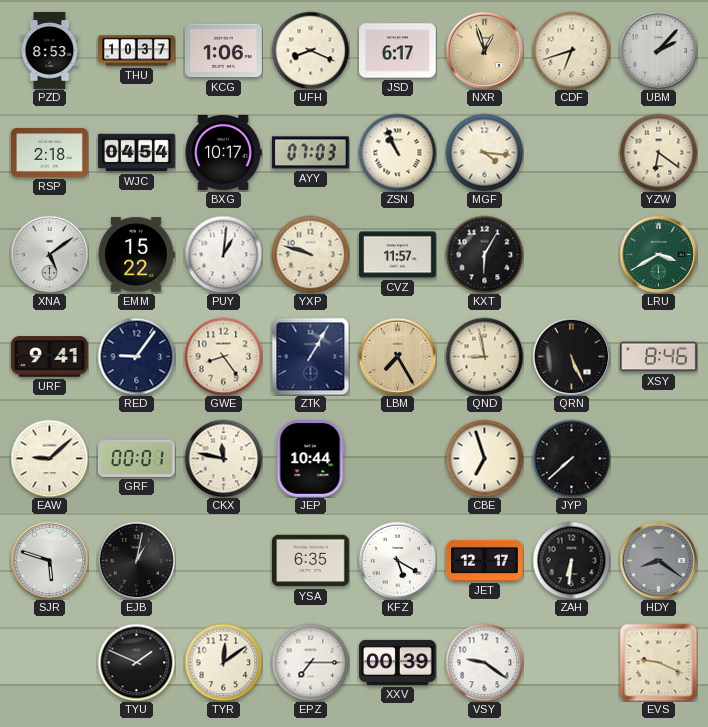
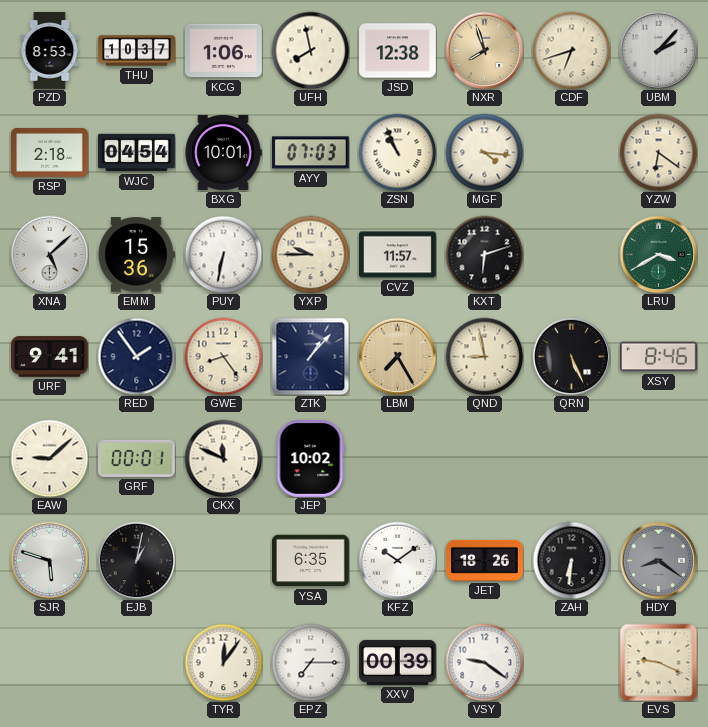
UFH: 8:19 -> 7:58 (310, 50)
JSD: 6:17 -> 12:38 (398, 51)
NXR: 12:57 -> 7:57 (484, 50)
BXG: 10:17 -> 10:01 (223, 152)
XNA: 5:09 -> 5:08 (49, 254)
EMM: 15:22 -> 15:36 (136, 255)
PUY: 1:01 -> 6:32 (223, 254)
YXP: 9:48 -> 9:45 (310, 254)
KXT: 6:05 -> 6:12 (484, 254)
RED: 9:06 -> 1:54 (136, 356)
ZTK: 1:05 -> 1:07 (310, 356)
CKX: 11:47 -> 11:49 (223, 458)
JEP: 10:44 -> 10:02 (310, 459)
CBE: 6:57 -> none (484, 458)
JYP: 7:38 -> none (571, 458)
KFZ: 5:20 -> 10:09 (397, 560)
JET: 12:17 -> 18:26 (485, 560)
TYU: 1:49 -> none (136, 662)
TYR: 12:09 -> 12:06 (223, 662)
